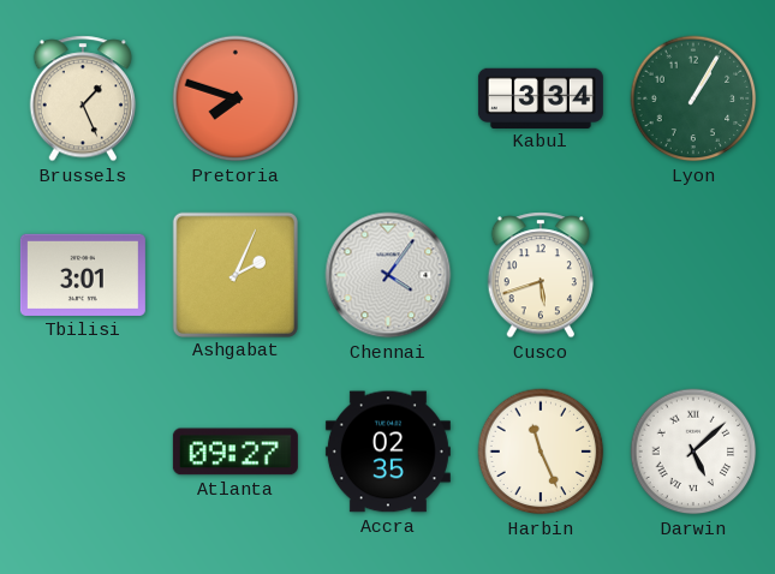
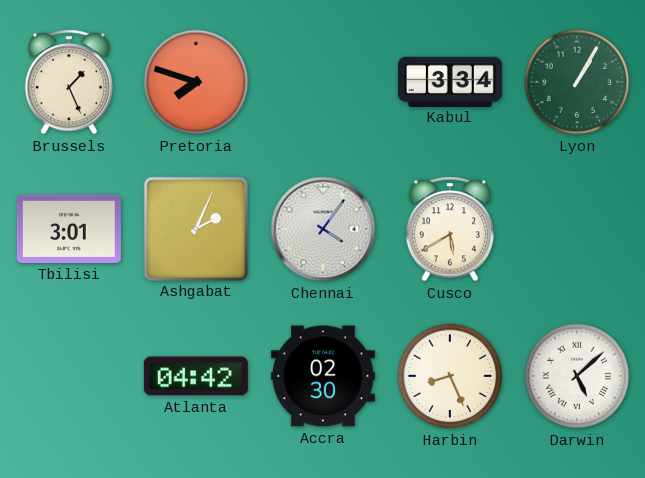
Cusco: 5:42 -> 5:40 (450, 229)
Atlanta: 09:27 -> 04:42 (196, 376)
Accra: 02:35 -> 02:30 (323, 376)
Harbin: 11:26 -> 8:26 (450, 376)
